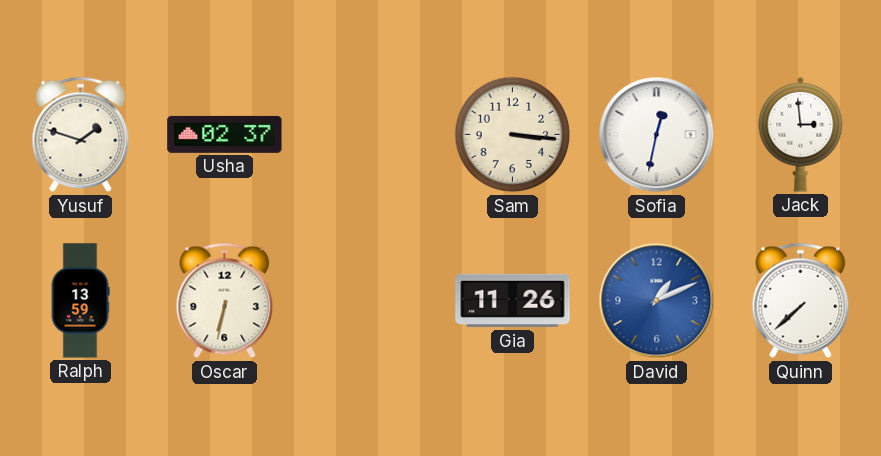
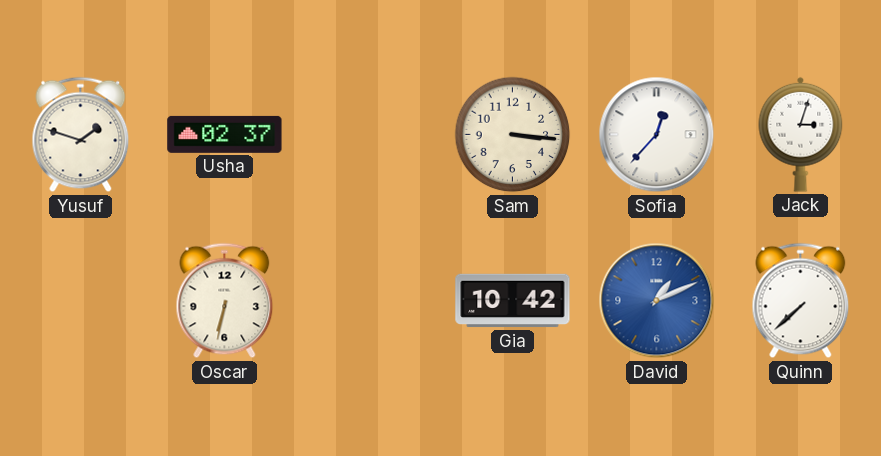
Sofia: 12:32 -> 12:37 (657, 135)
Jack: 2:59 -> 3:03 (801, 134)
Ralph: 13:59 -> none (80, 301)
Gia: 11:26 -> 10:42 (513, 301)
